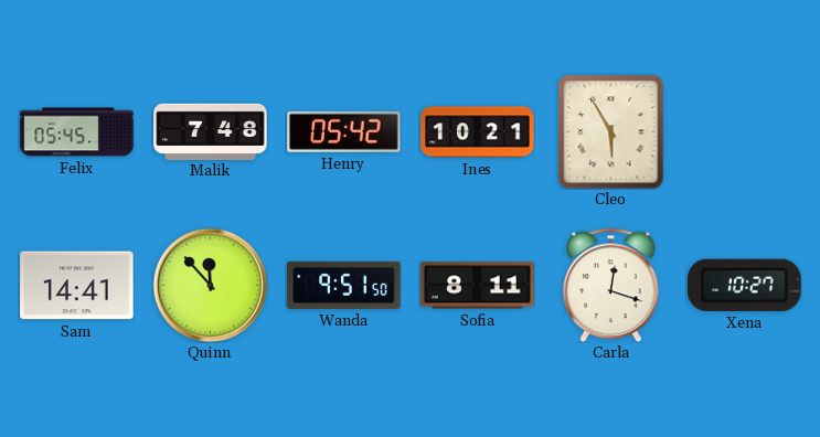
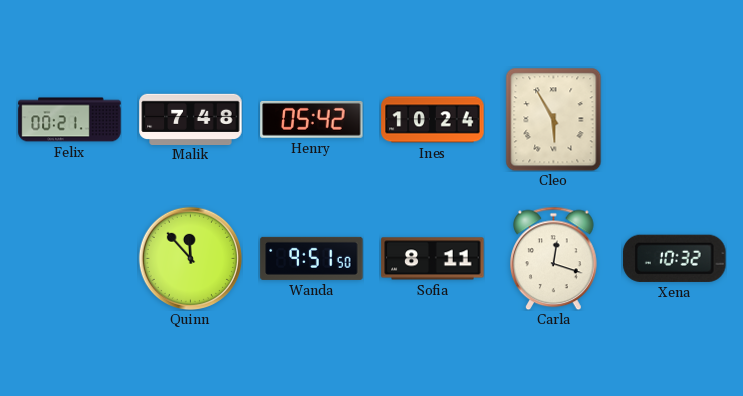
Felix: 05:45 -> 00:21 (70, 120)
Ines: 10:21 -> 10:24 (433, 120)
Sam: 14:41 -> none (77, 286)
Xena: 10:27 -> 10:32 (675, 258)
